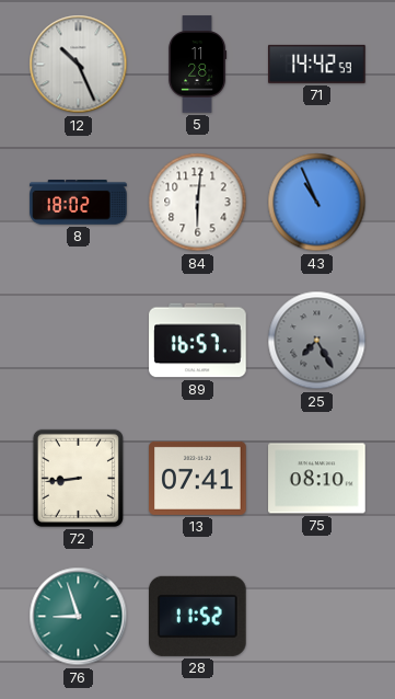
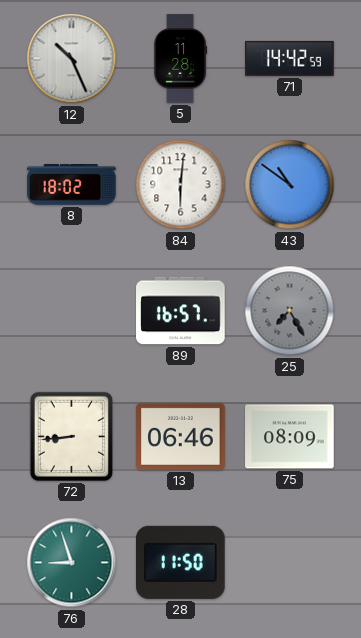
43: 10:56 -> 10:51 (290, 185)
13: 07:41 -> 06:46 (181, 436)
75: 08:10 -> 08:09 (290, 437)
28: 11:52 -> 11:50 (181, 562)
